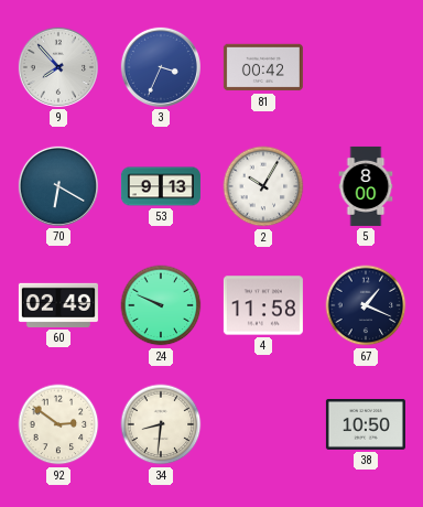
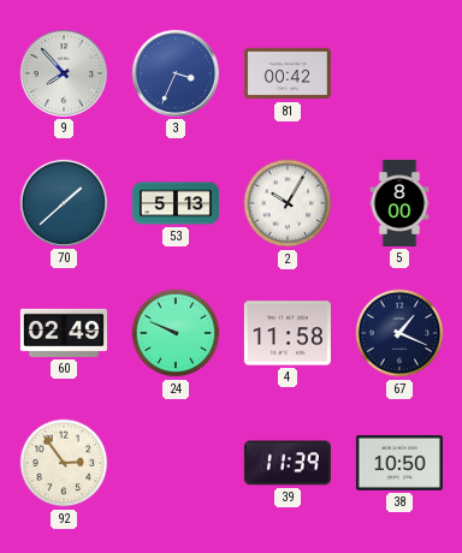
70: 6:20 -> 1:38 (64, 203)
53: 9:13 -> 5:13 (176, 203)
92: 2:51 -> 2:54 (64, 463)
34: 8:31 -> none (161, 424)
39: none -> 11:39 (288, 463)
